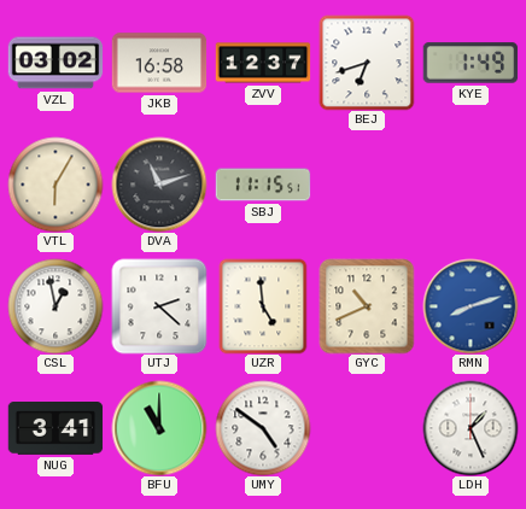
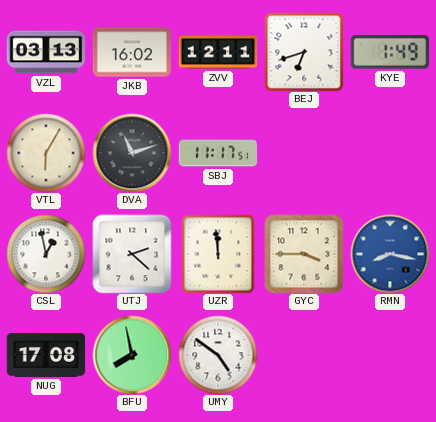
VZL: 03:02 -> 03:13 (46, 52)
JKB: 16:58 -> 16:02 (132, 52)
ZVV: 12:37 -> 12:11 (218, 52)
SBJ: 11:15 -> 11:17 (218, 153)
UZR: 4:59 -> 11:59 (218, 254)
GYC: 10:41 -> 3:45 (304, 254)
RMN: 8:12 -> 8:17 (390, 254)
NUG: 3:41 -> 17:08 (46, 356)
BFU: 11:00 -> 7:58 (132, 355)
LDH: 1:26 -> none (471, 428)
